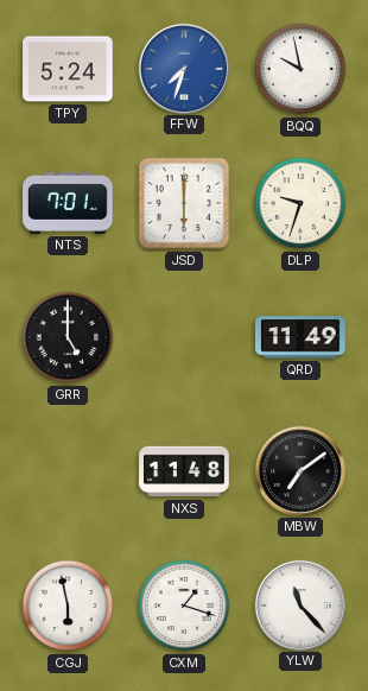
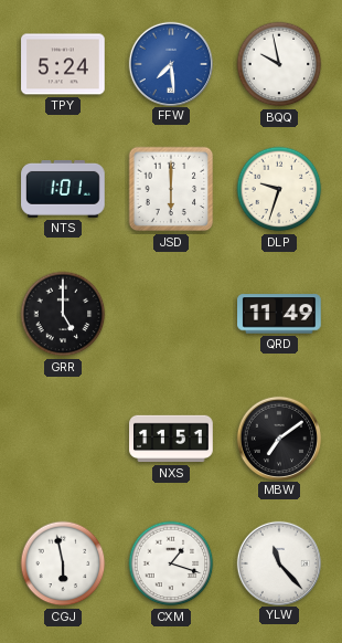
FFW: 7:33 -> 7:29 (170, 63)
NTS: 7:01 -> 1:01 (63, 189)
NXS: 11:48 -> 11:51 (171, 439)
